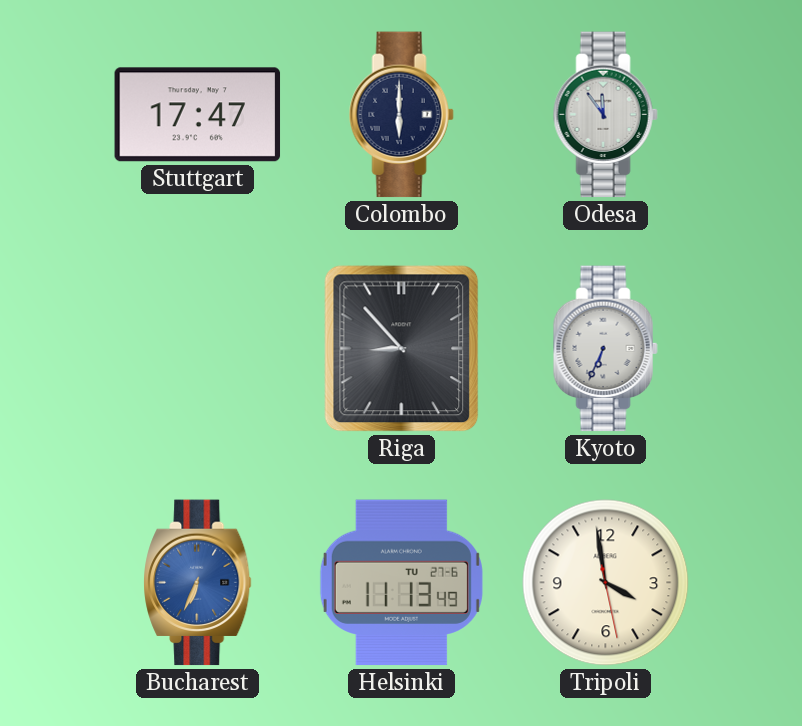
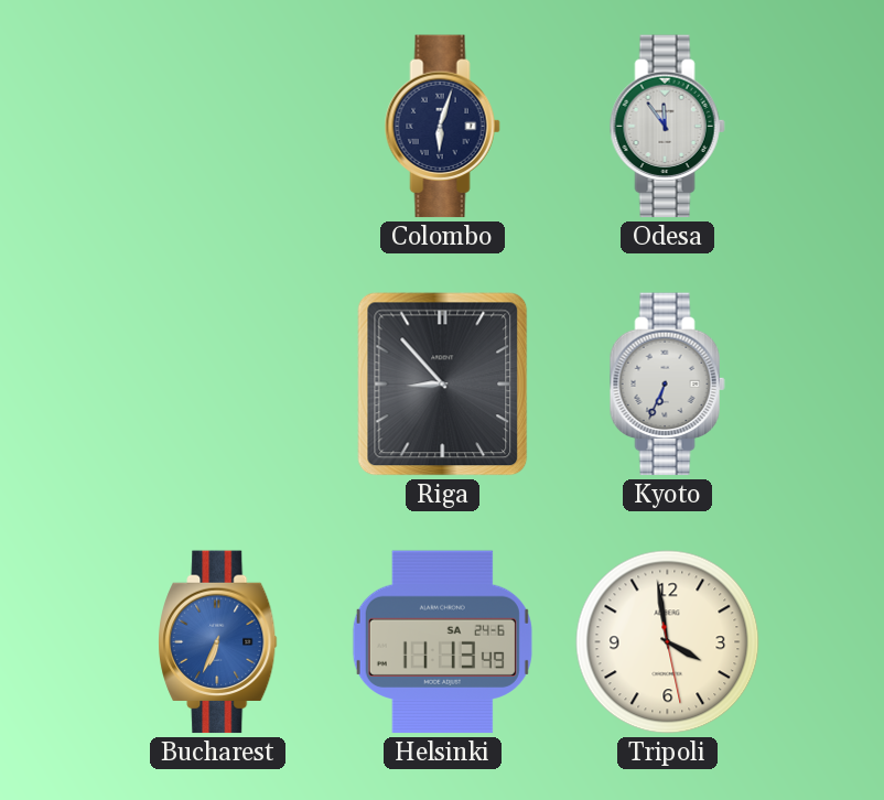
Stuttgart: 17:47 -> none (198, 115)
Colombo: 6:00 -> 6:03 (442, 127)
Helsinki date: TU 27-6 -> SA 24-6 (442, 642)
